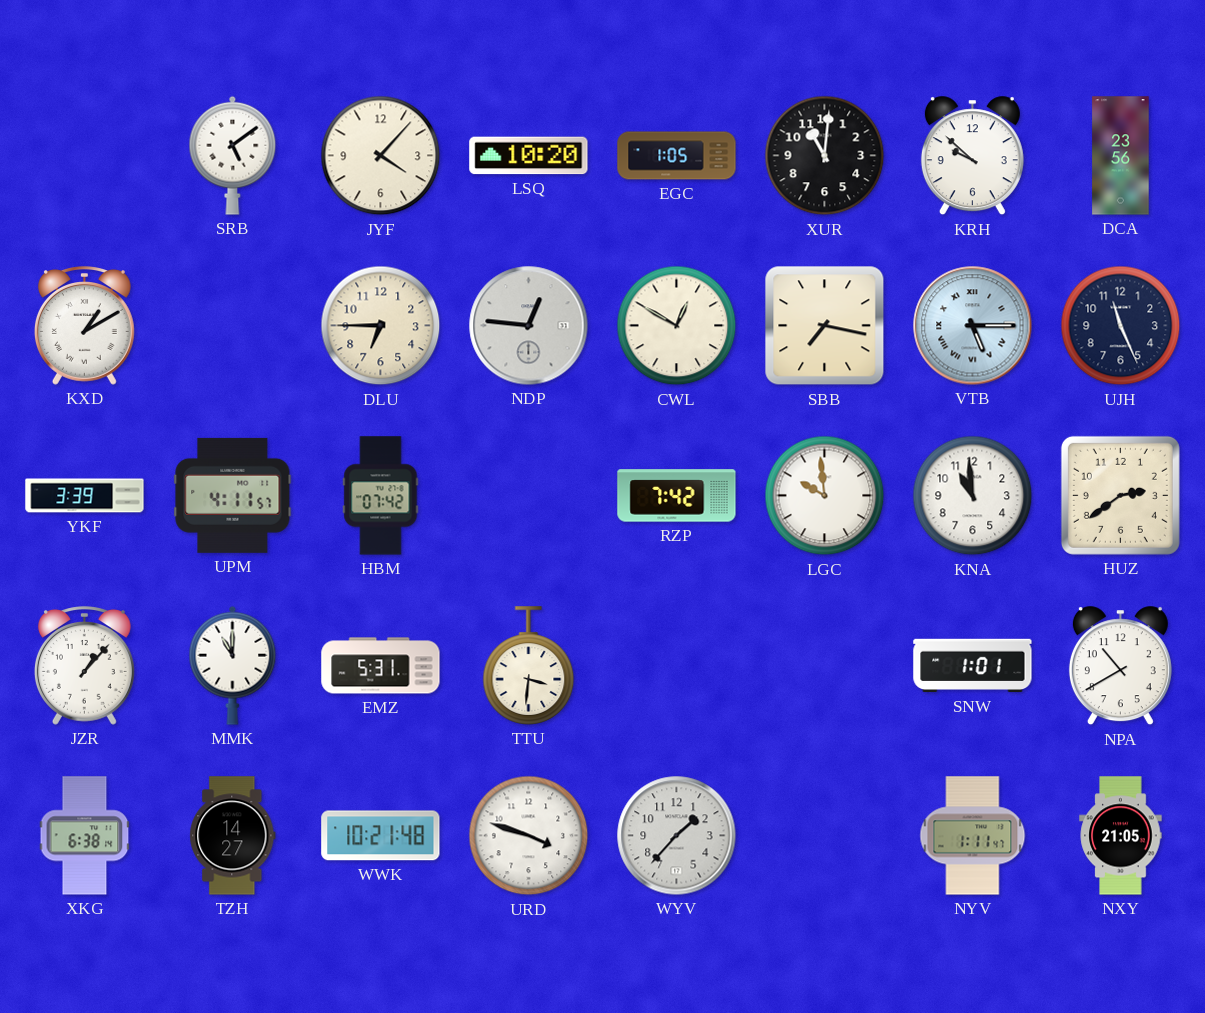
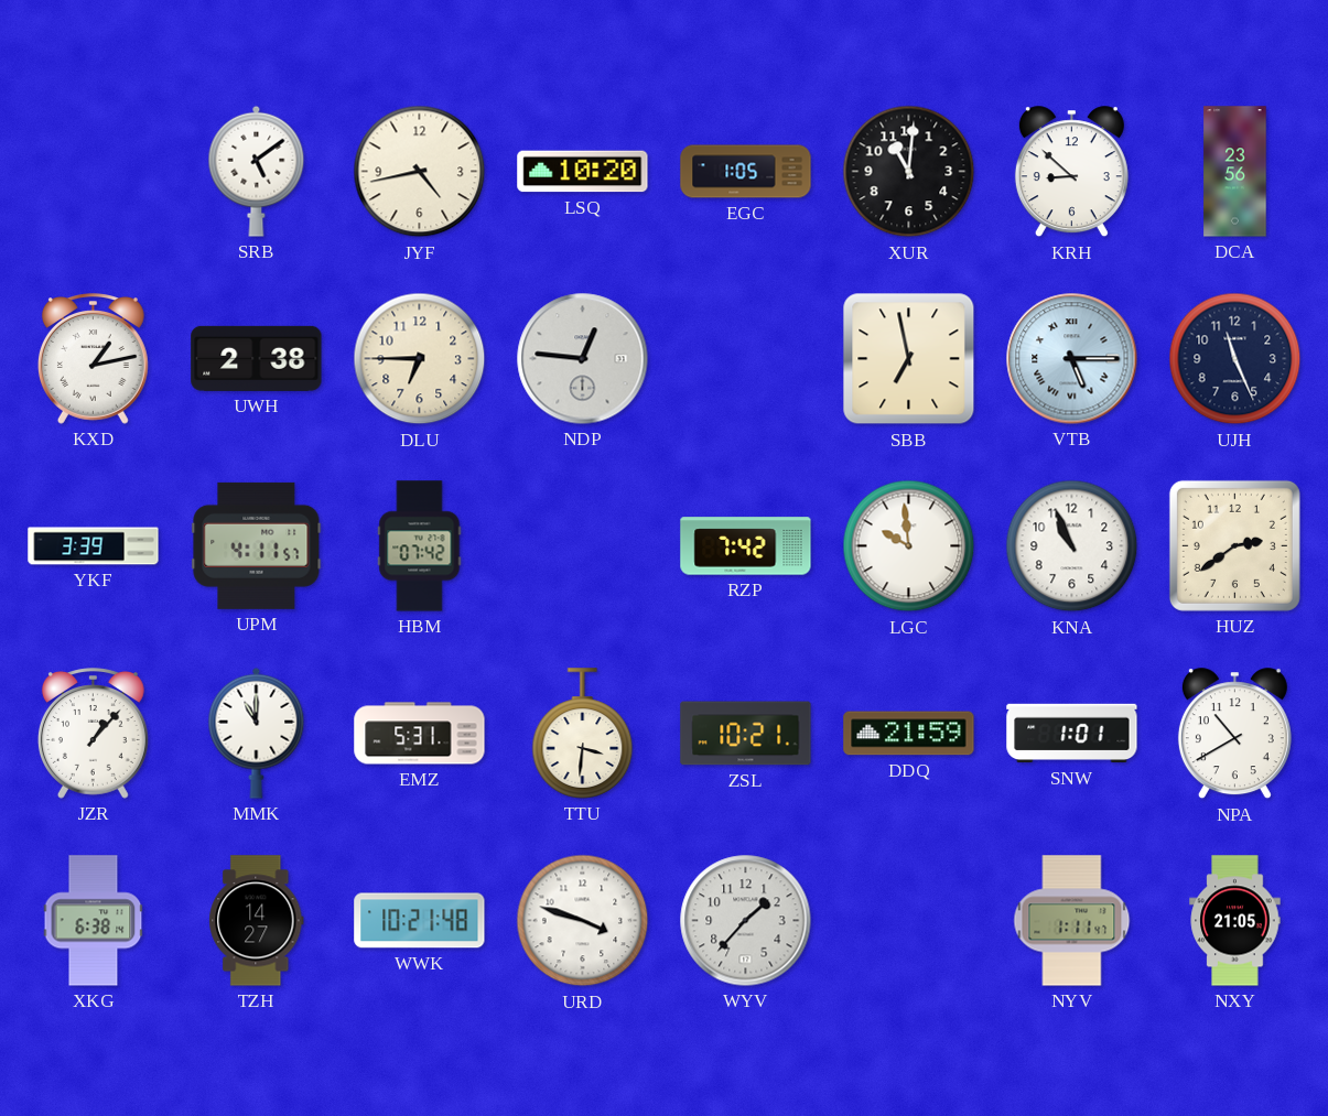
JYF: 4:07 -> 4:43 (420, 172)
KRH: 9:52 -> 8:52 (1071, 172)
KXD: 1:10 -> 1:13 (93, 359)
UWH: none -> 2:38 (257, 358)
CWL: 12:50 -> none (677, 326)
SBB: 7:17 -> 6:58 (909, 359)
KNA: 10:59 -> 10:56 (1072, 546)
ZSL: none -> 10:21 (746, 734)
DDQ: none -> 21:59 (909, 734)
